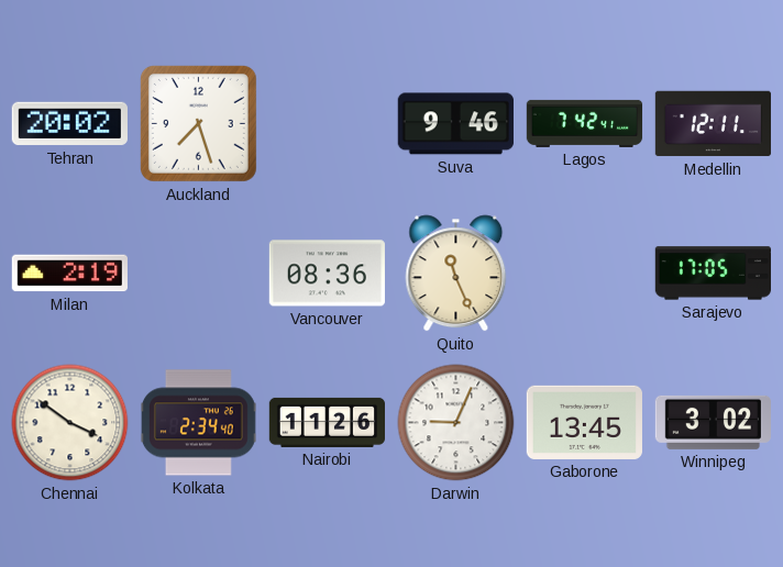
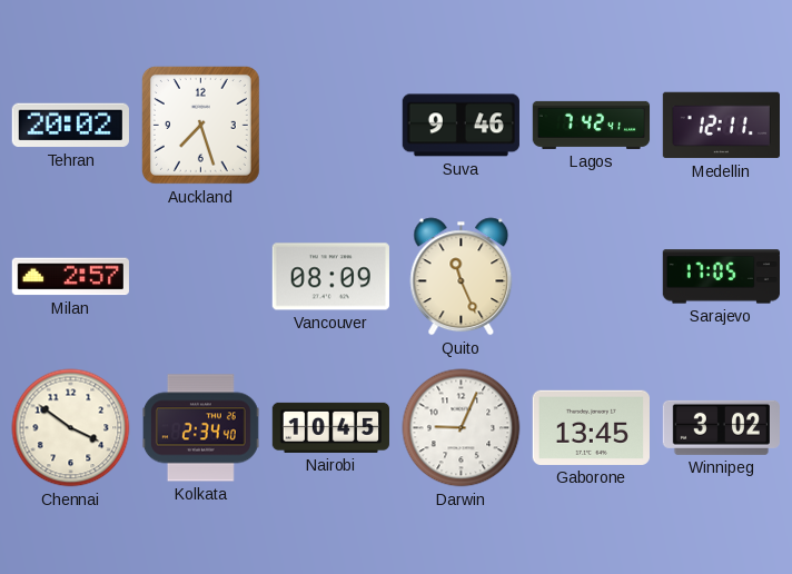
Milan: 2:19 -> 2:57 (70, 277)
Vancouver: 08:36 -> 08:09 (330, 277)
Nairobi: 11:26 -> 10:45 (331, 427)
